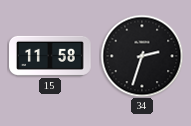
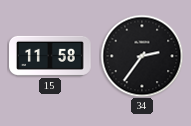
34: 2:33 -> 2:36 (142, 56)
